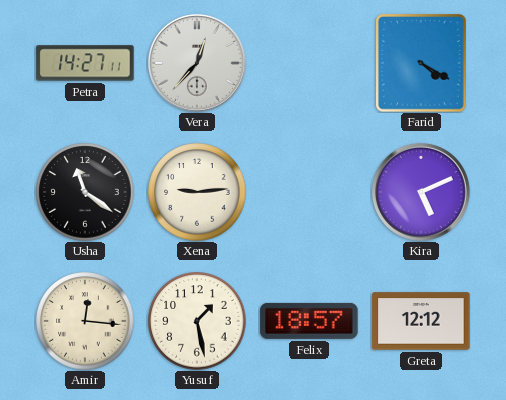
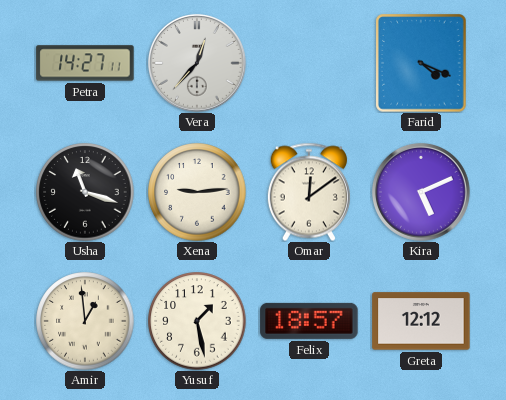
Farid: 4:20 -> 4:19 (421, 63)
Usha: 11:21 -> 11:18 (85, 192)
Omar: none -> 12:09 (309, 192)
Amir: 12:16 -> 12:59 (85, 321)
